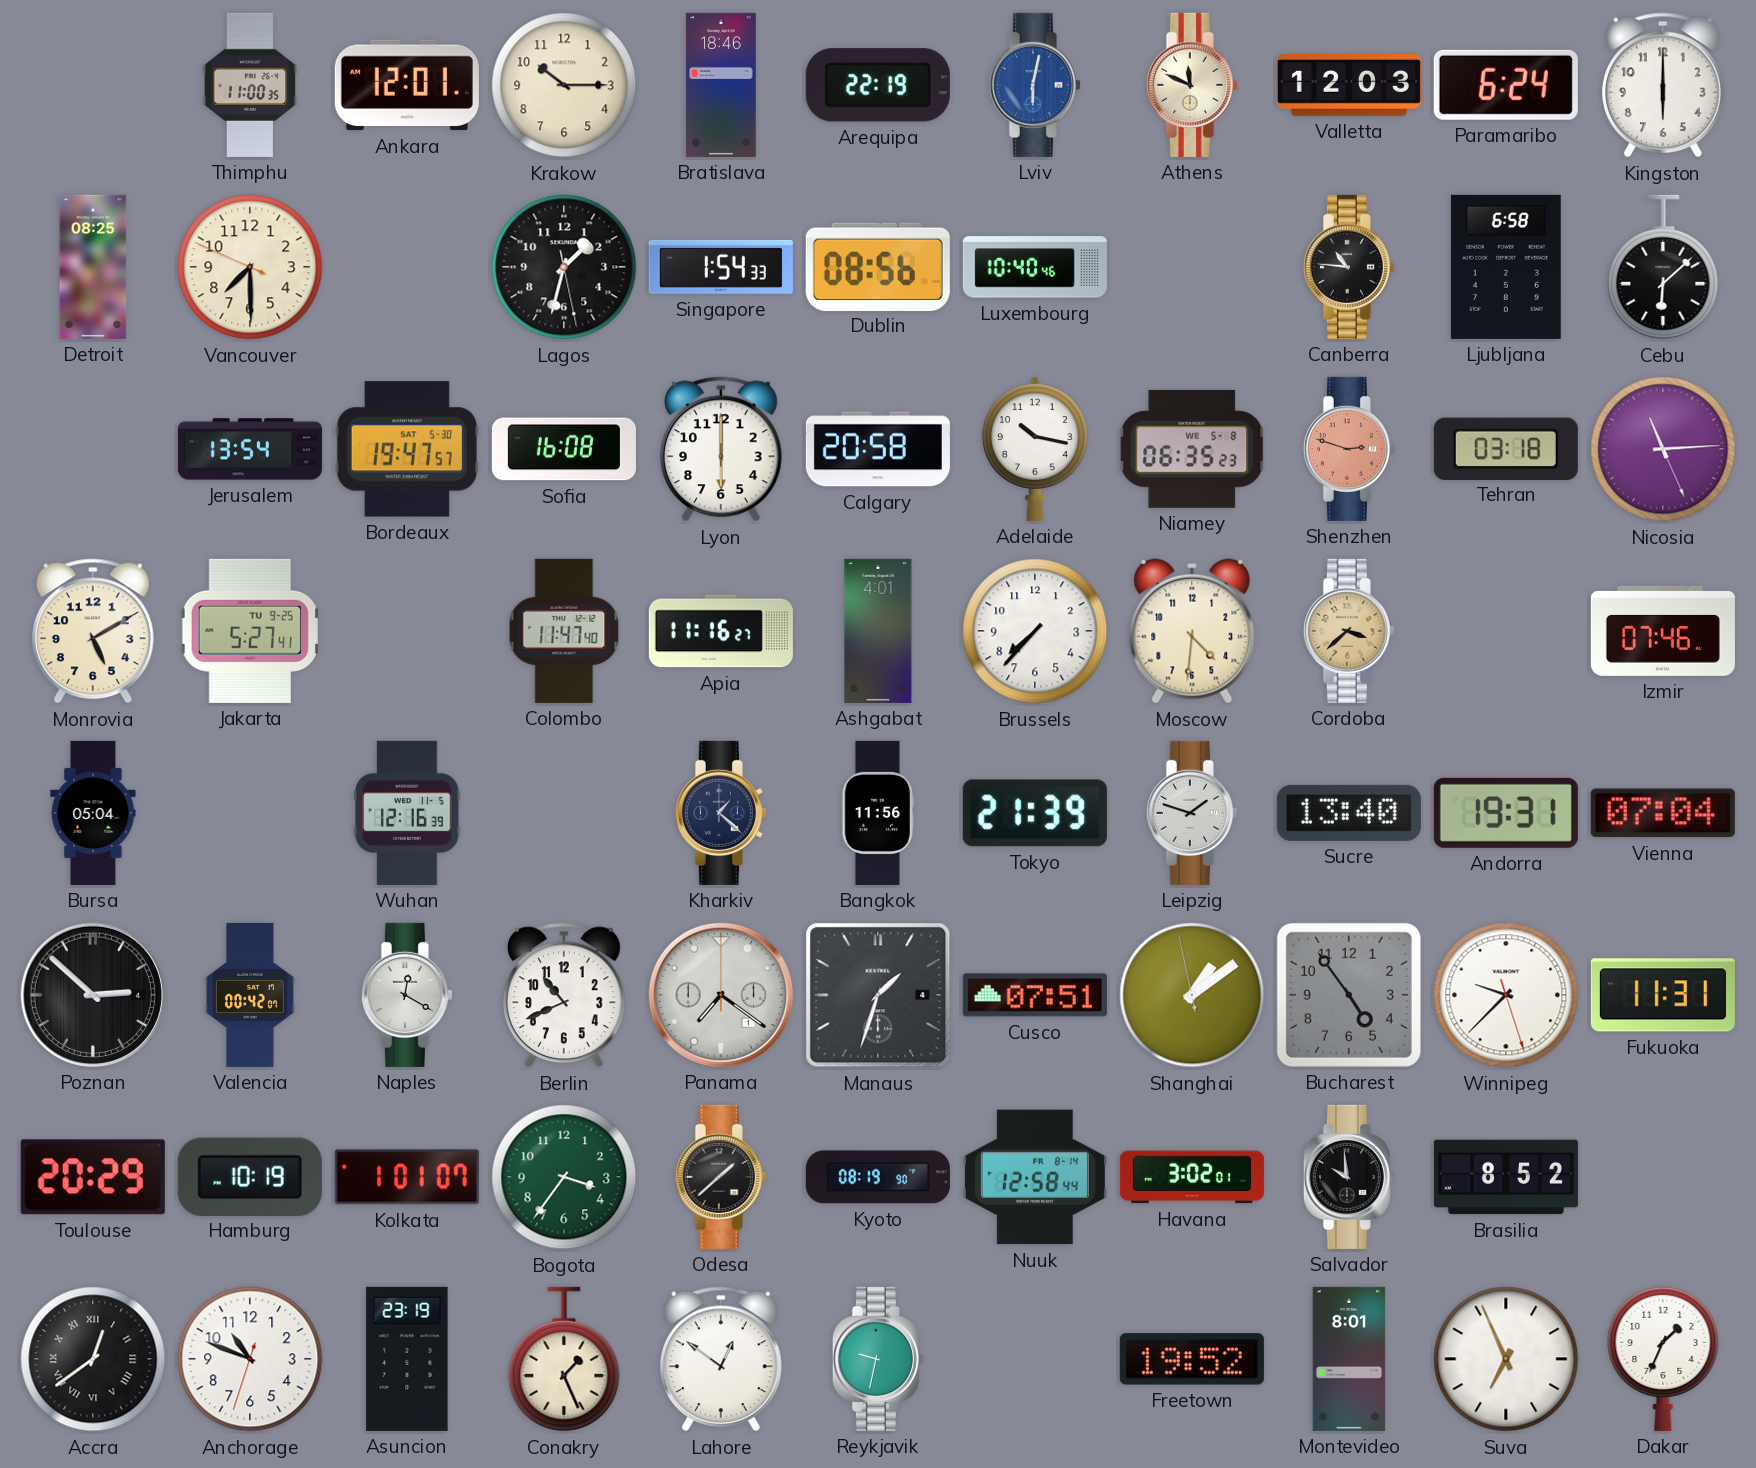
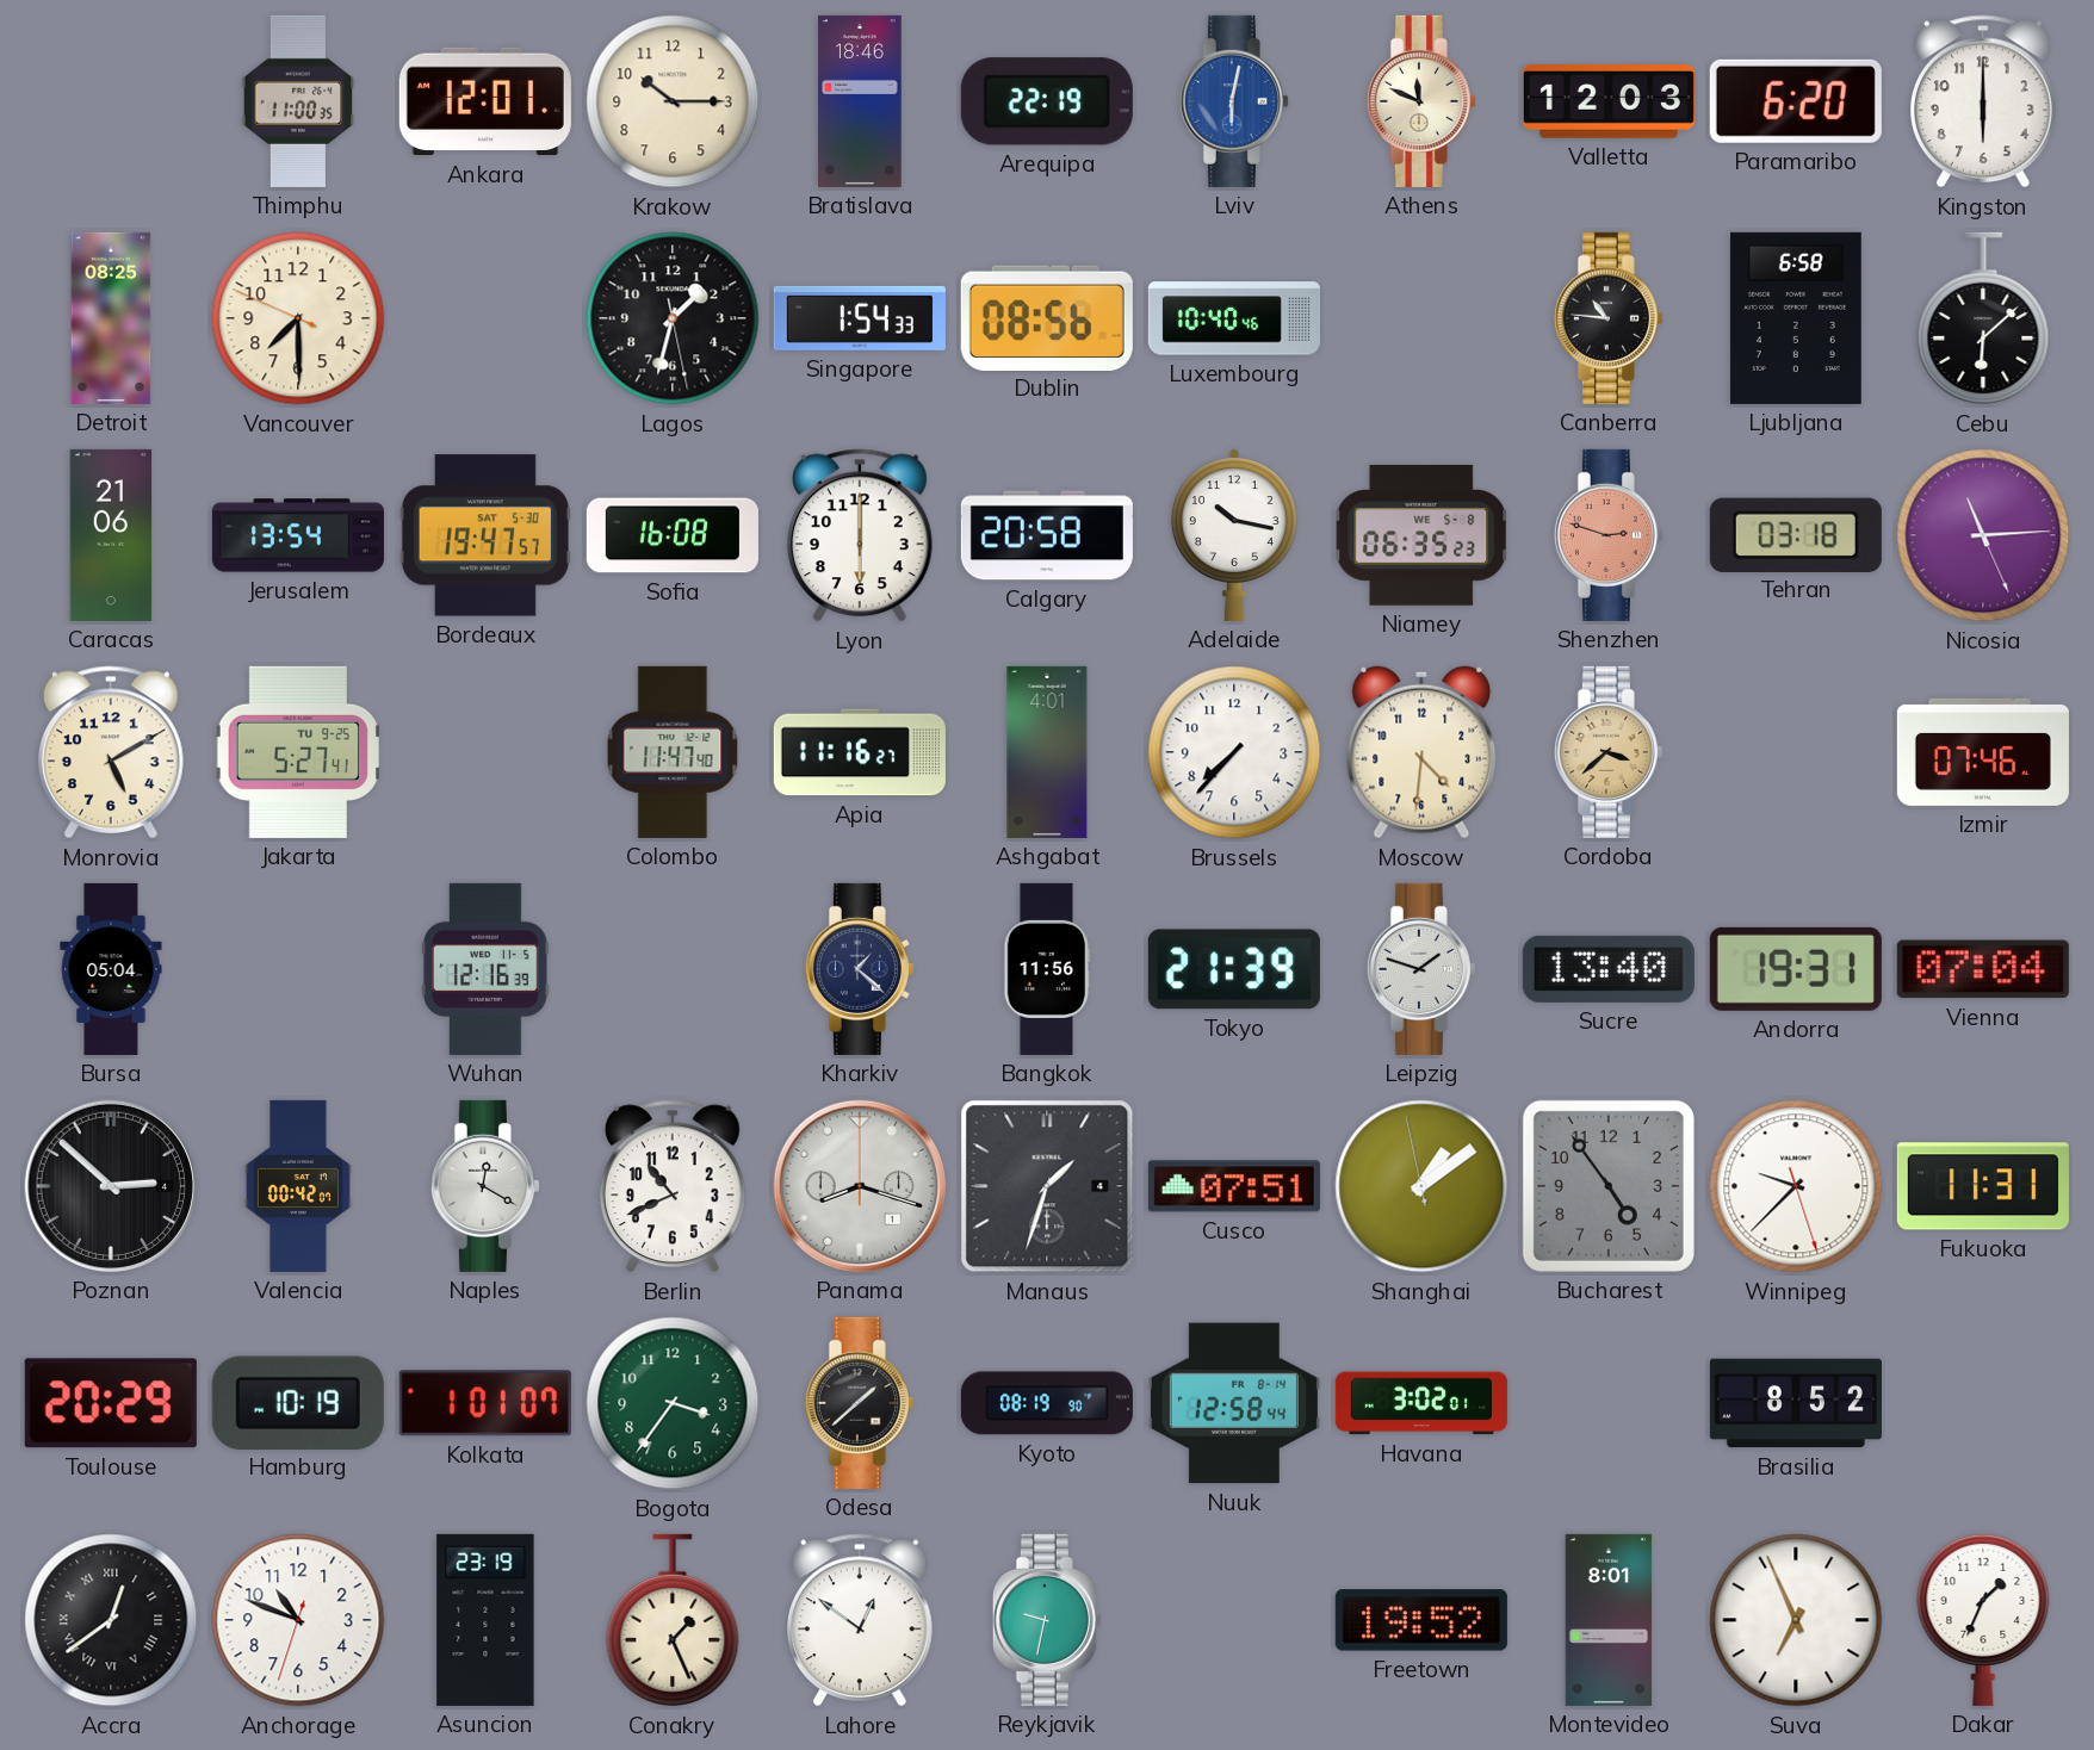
Paramaribo: 6:24 -> 6:20 (1796, 101)
Caracas: none -> 21:06 (111, 535)
Panama: 7:21 -> 8:18 (860, 1186)
Salvador: 9:59 -> none (1349, 1177)
